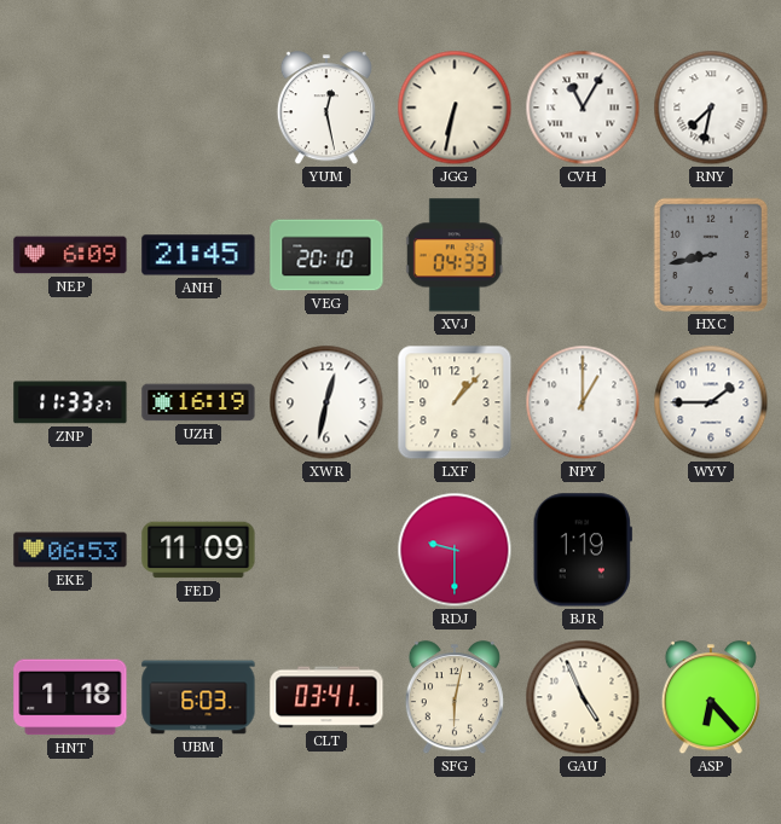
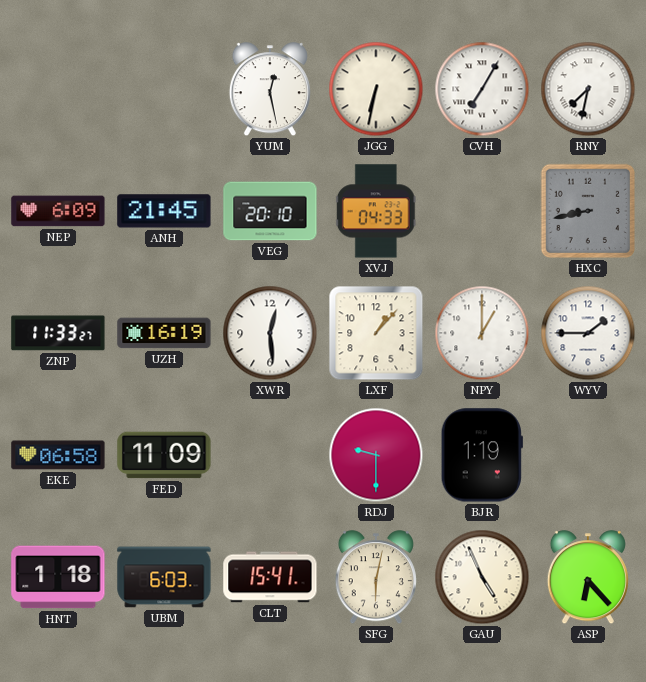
CVH: 11:05 -> 7:05 (482, 89)
XWR: 12:32 -> 12:29 (270, 333)
EKE: 06:53 -> 06:58 (58, 455)
CLT: 03:41 -> 15:41 (270, 577)
